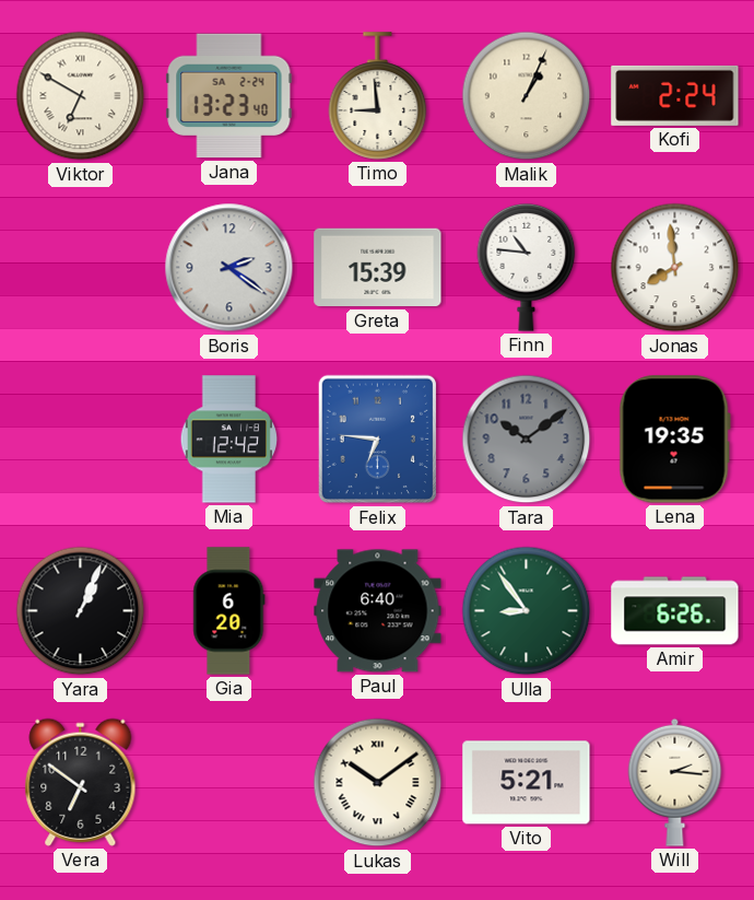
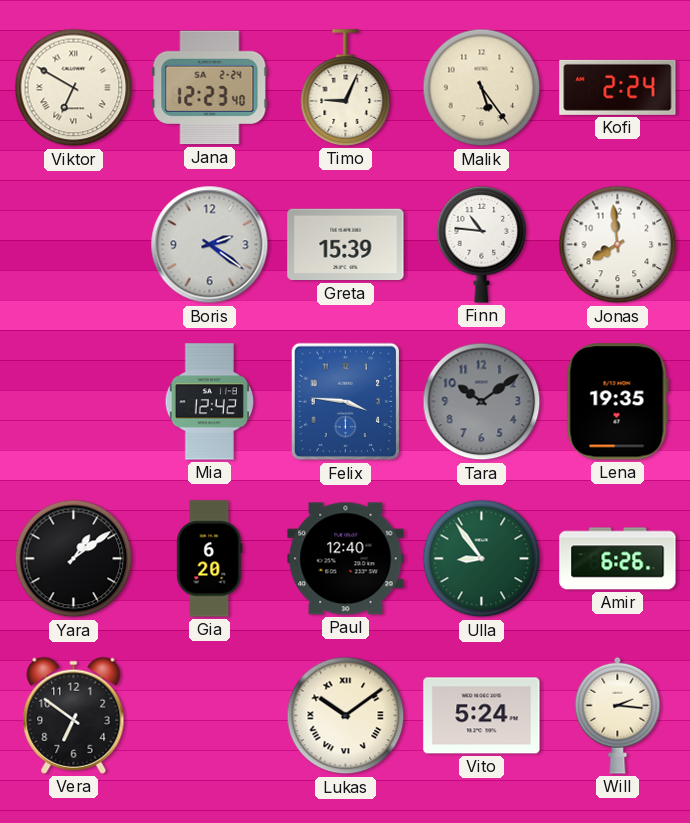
Jana: 13:23 -> 12:23 (210, 88)
Timo: 8:59 -> 9:04 (346, 88)
Malik: 1:04 -> 5:24 (482, 88)
Felix: 6:46 -> 3:46 (345, 402)
Yara: 1:04 -> 1:09 (74, 559)
Paul: 6:40 -> 12:40 (346, 559)
Vito: 5:21 -> 5:24 (482, 716)
